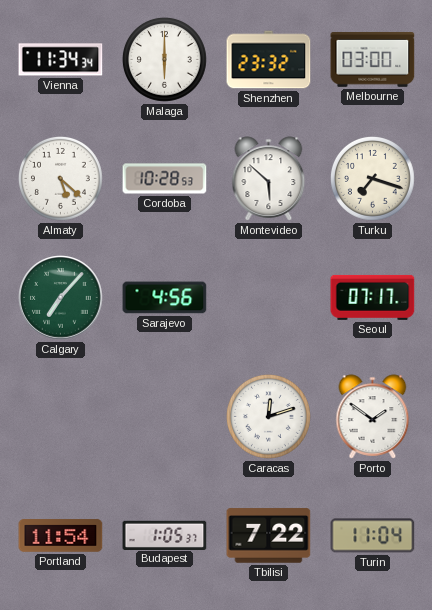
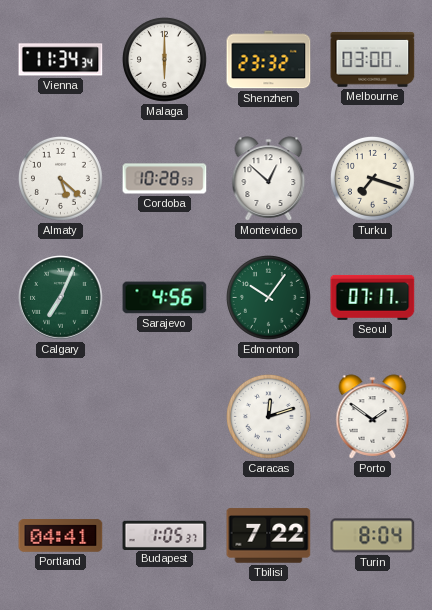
Montevideo: 5:52 -> 12:52 (269, 179)
Calgary: 7:07 -> 7:04 (61, 298)
Edmonton: none -> 10:06 (268, 297)
Portland: 11:54 -> 04:41 (61, 536)
Turin: 11:04 -> 8:04 (373, 536)
